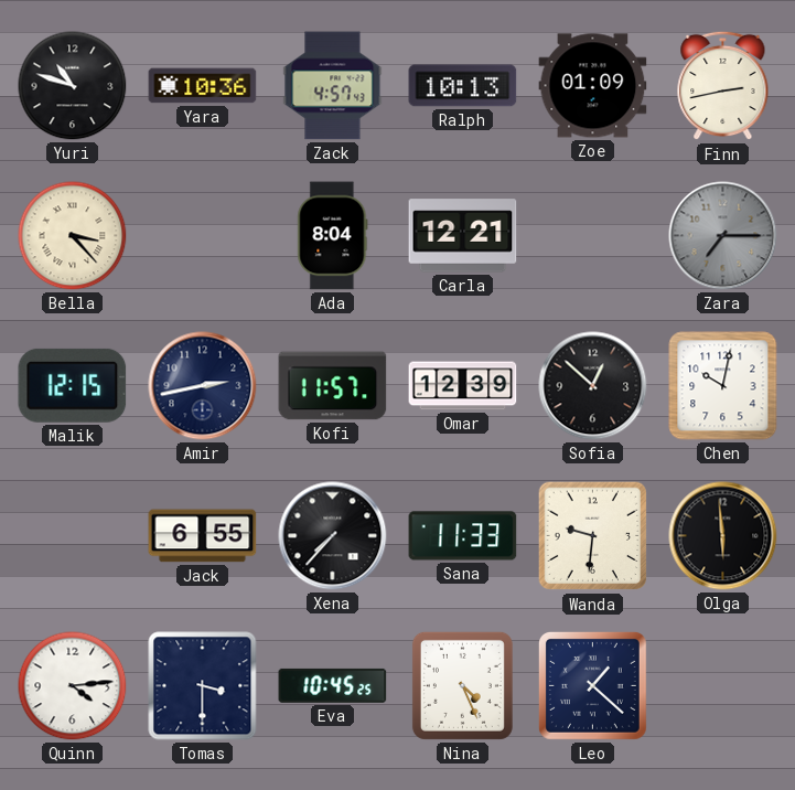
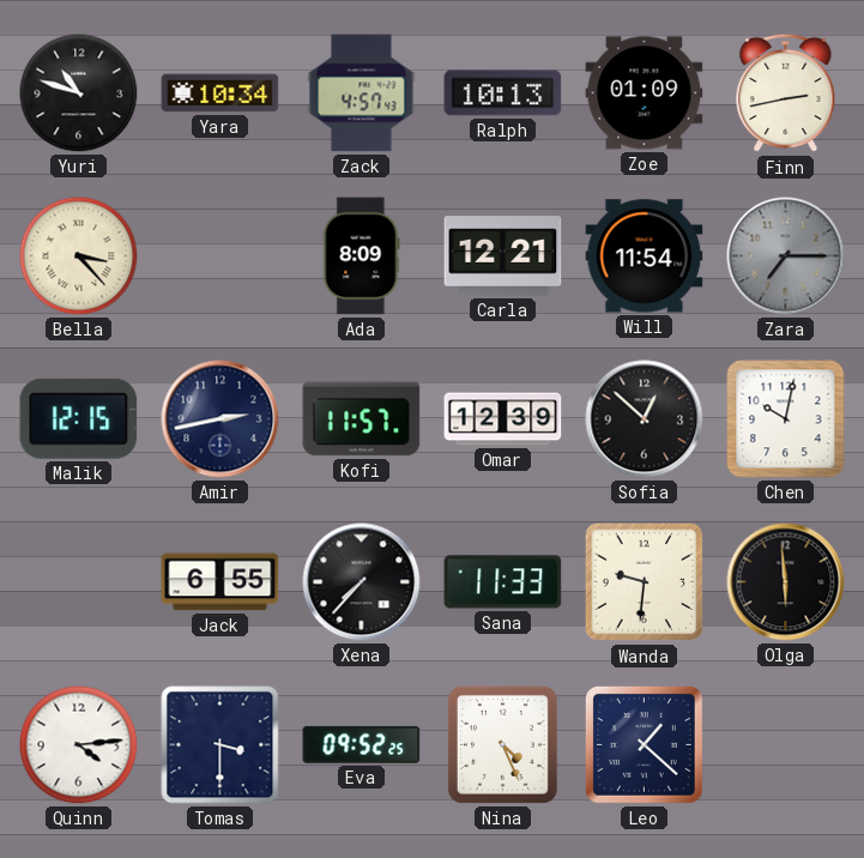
Yara: 10:36 -> 10:34 (220, 93)
Ada: 8:04 -> 8:09 (362, 256)
Will: none -> 11:54 (645, 256)
Eva: 10:45 -> 09:52 (362, 744)
